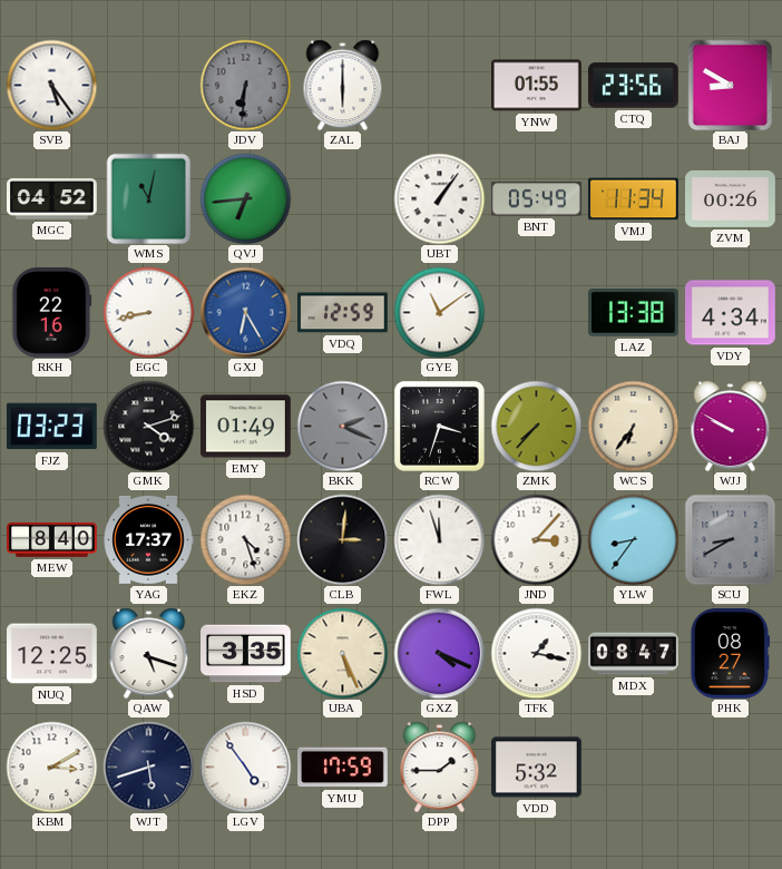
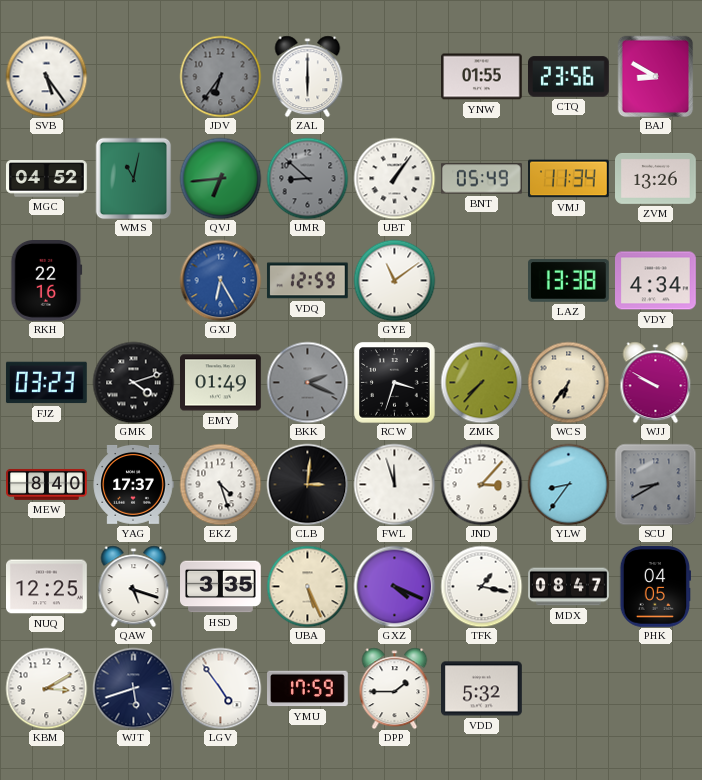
JDV: 6:31 -> 6:36 (220, 76)
UMR: none -> 8:52 (307, 178)
ZVM: 00:26 -> 13:26 (656, 178)
EGC: 8:43 -> none (148, 312)
PHK: 08:27 -> 04:05 (655, 587)
